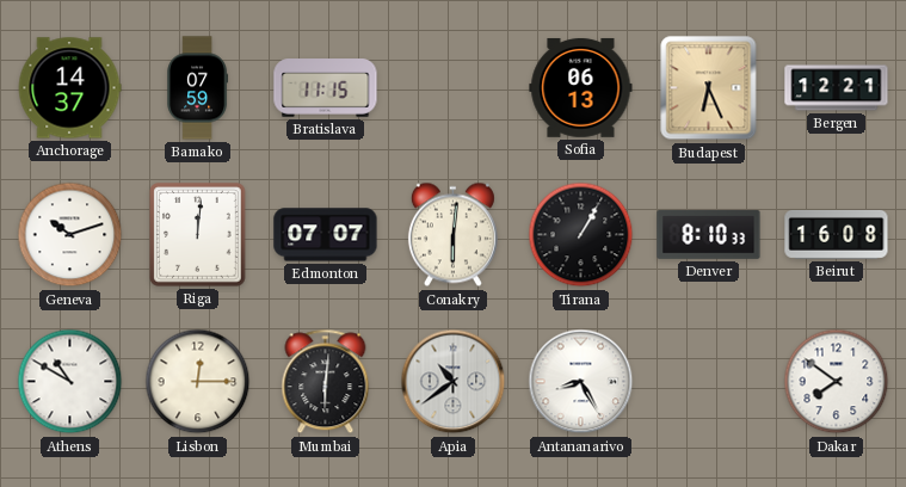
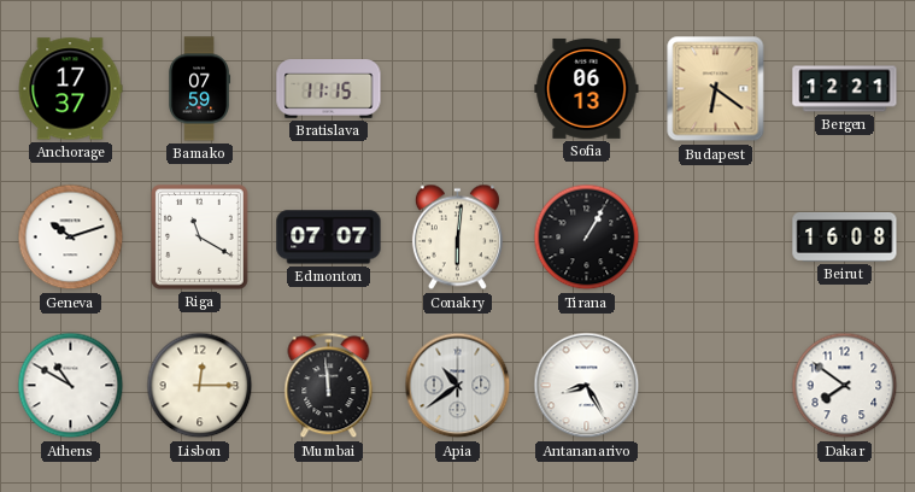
Anchorage: 14:37 -> 17:37 (70, 89)
Budapest: 6:26 -> 6:21 (716, 89)
Riga: 12:01 -> 11:20 (200, 238)
Denver: 8:10 -> none (709, 234)
Mumbai: 6:01 -> 11:59 (329, 386)
